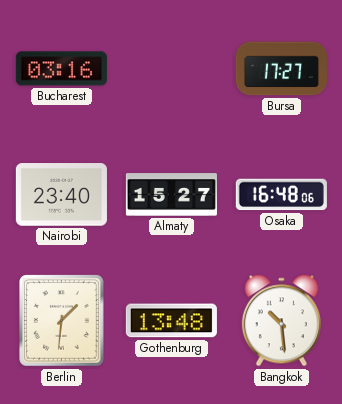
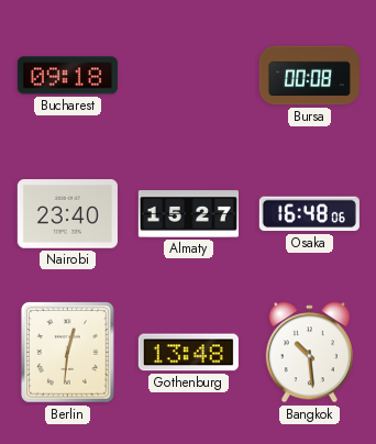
Bucharest: 03:16 -> 09:18 (67, 76)
Bursa: 17:27 -> 00:08 (309, 76)
Berlin: 1:31 -> 12:31 (68, 353)
